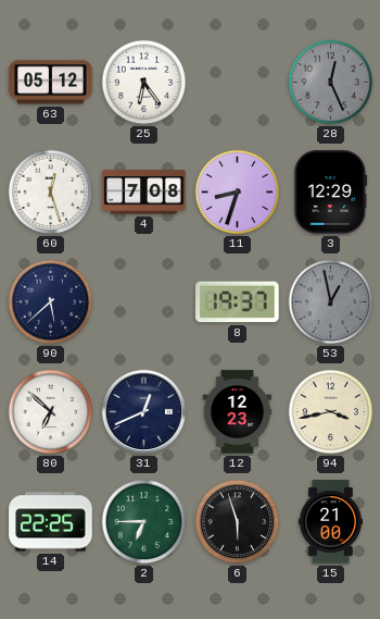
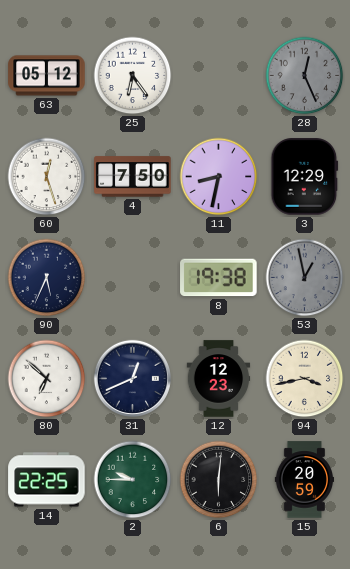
4: 7:08 -> 7:50 (133, 177)
11: 8:33 -> 8:32 (219, 177)
90: 5:38 -> 5:34 (47, 278)
8: 19:37 -> 19:38 (219, 278)
2: 6:45 -> 9:45 (133, 480)
6: 5:57 -> 6:01 (219, 480)
15: 21:00 -> 20:59 (304, 480)
